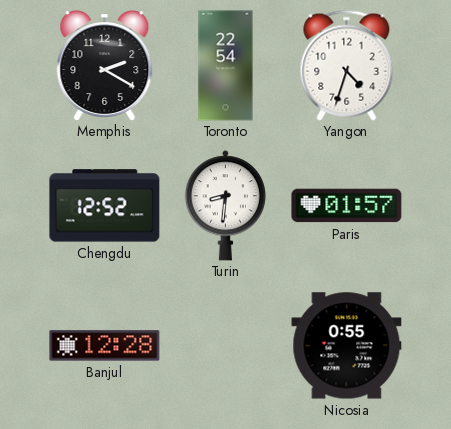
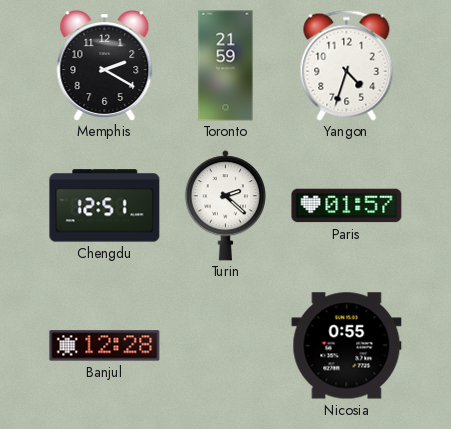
Toronto: 22:54 -> 21:59 (226, 66)
Chengdu: 12:52 -> 12:51 (105, 206)
Turin: 8:31 -> 2:22 (225, 206)
